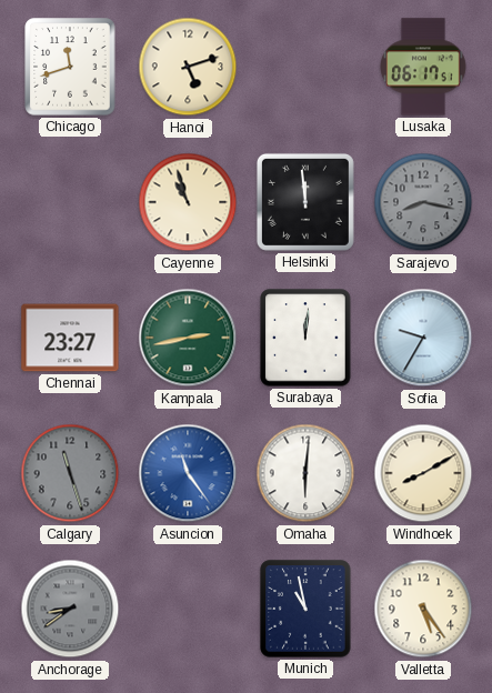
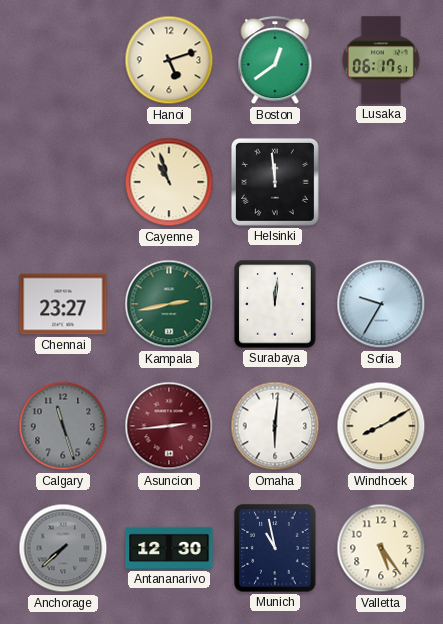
Chicago: 11:42 -> none (70, 67)
Boston: none -> 12:39 (275, 61)
Sarajevo: 8:17 -> none (423, 202)
Asuncion: 11:24 -> 2:44 (169, 426)
Asuncion dial: blue -> burgundy (169, 426)
Anchorage: 8:39 -> 7:38 (63, 548)
Antananarivo: none -> 12:30 (169, 548)
